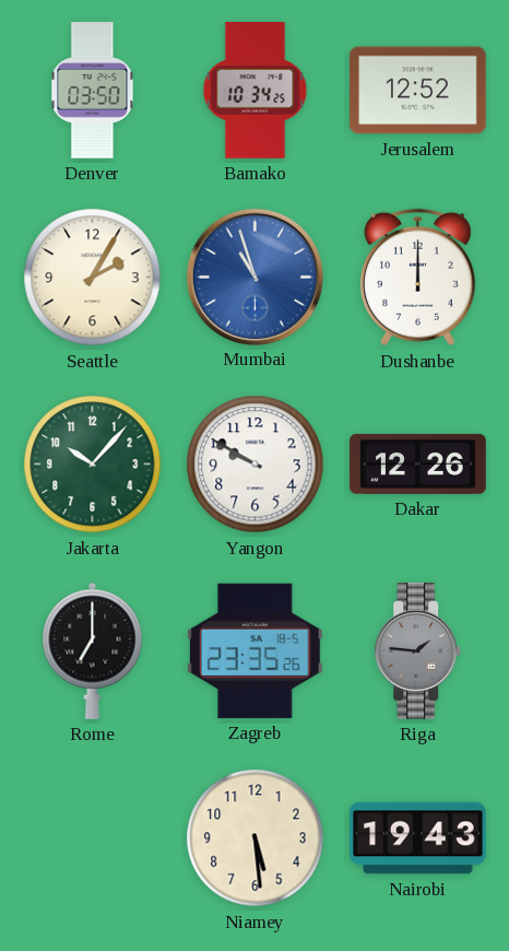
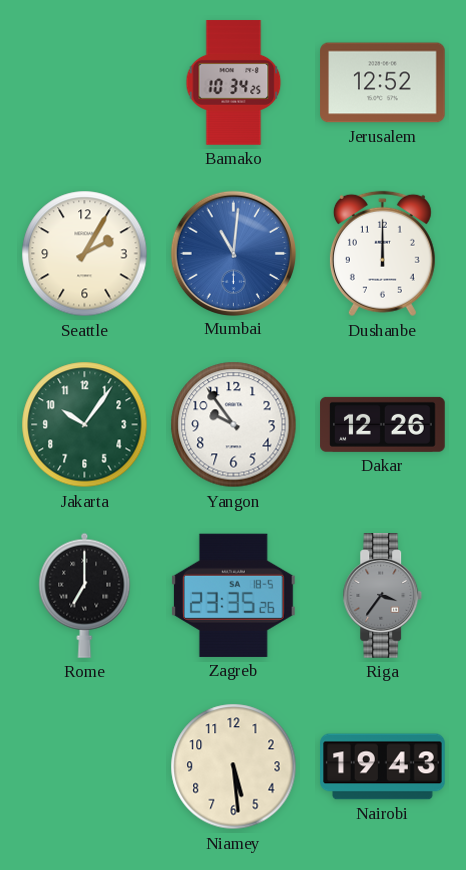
Denver: 03:50 -> none (93, 91)
Mumbai: 10:57 -> 11:01 (233, 253)
Jakarta: 10:07 -> 10:06 (85, 425)
Yangon: 9:50 -> 9:54 (234, 425)
Riga: 1:46 -> 3:36 (383, 596)
